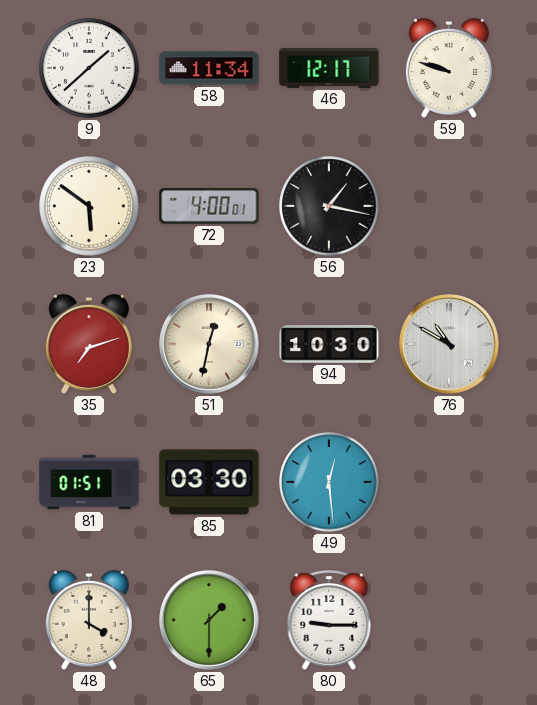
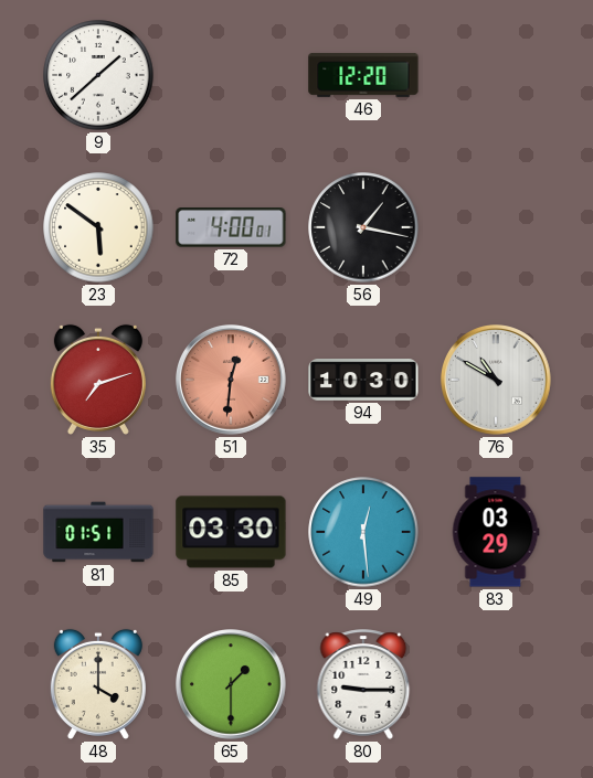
58: 11:34 -> none (209, 68)
46: 12:17 -> 12:20 (363, 75)
59: 9:48 -> none (449, 68)
51: 12:32 -> 12:31 (232, 381)
51 dial: cream -> salmon (232, 381)
83: none -> 03:29 (496, 532)
